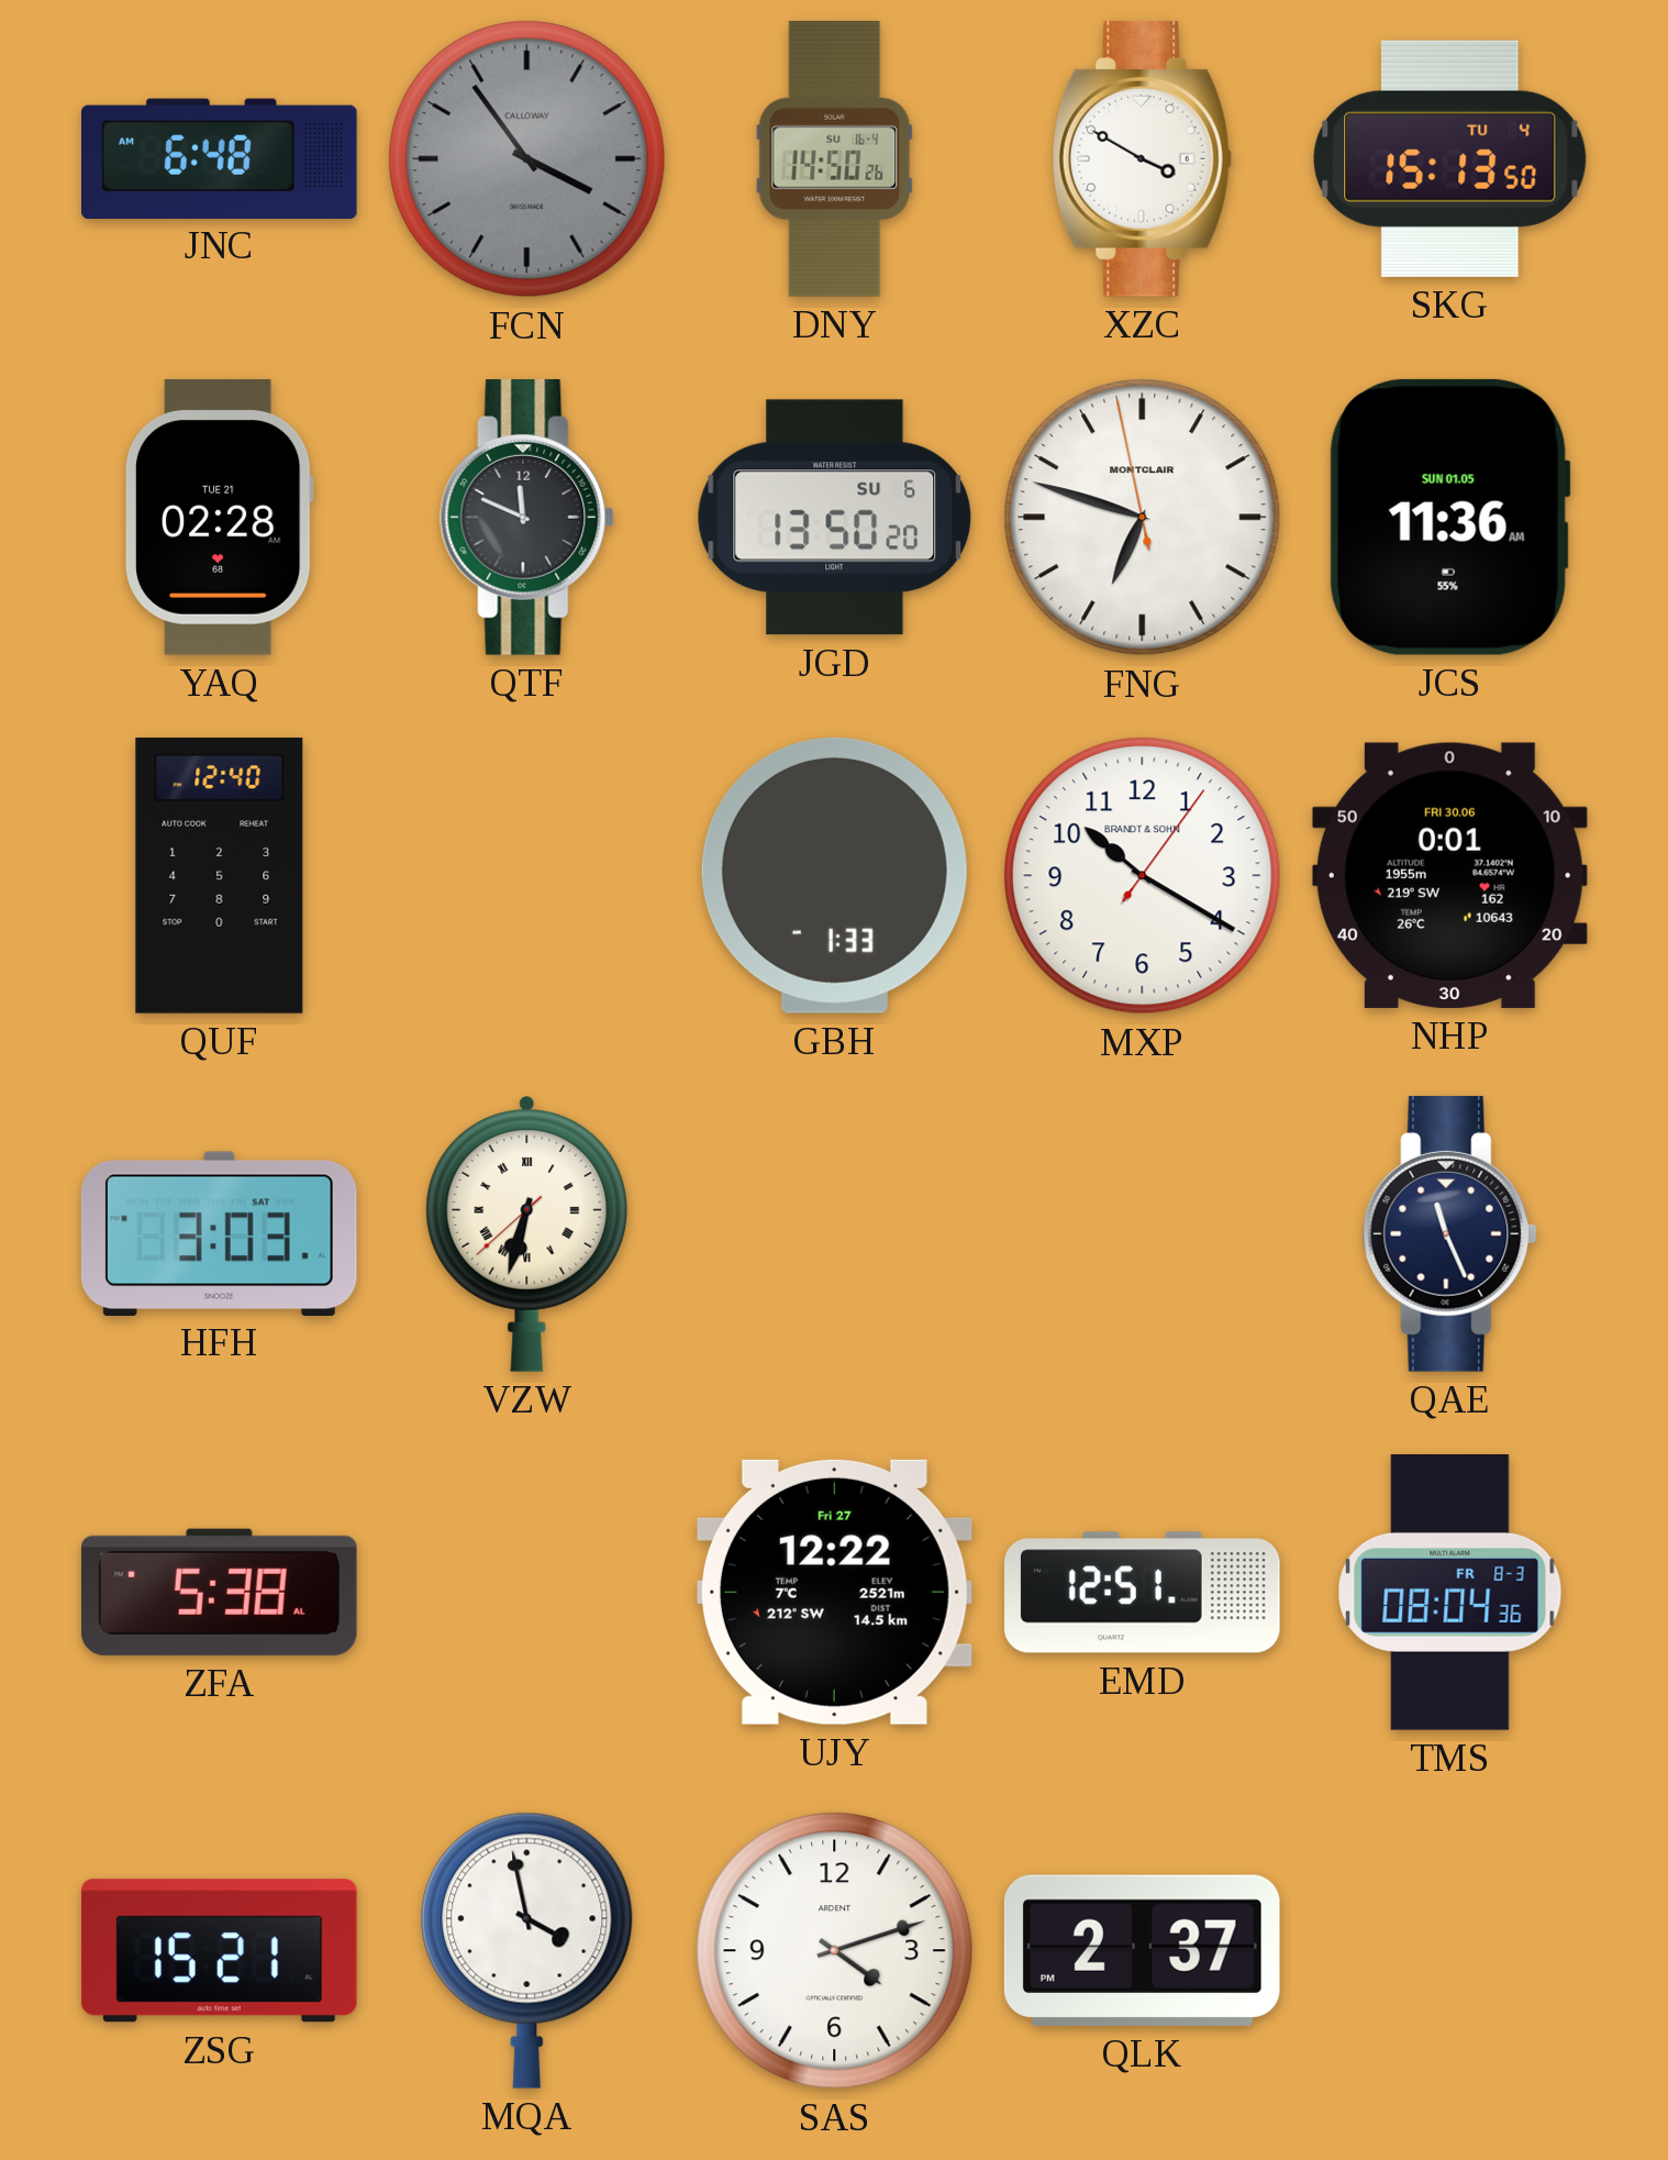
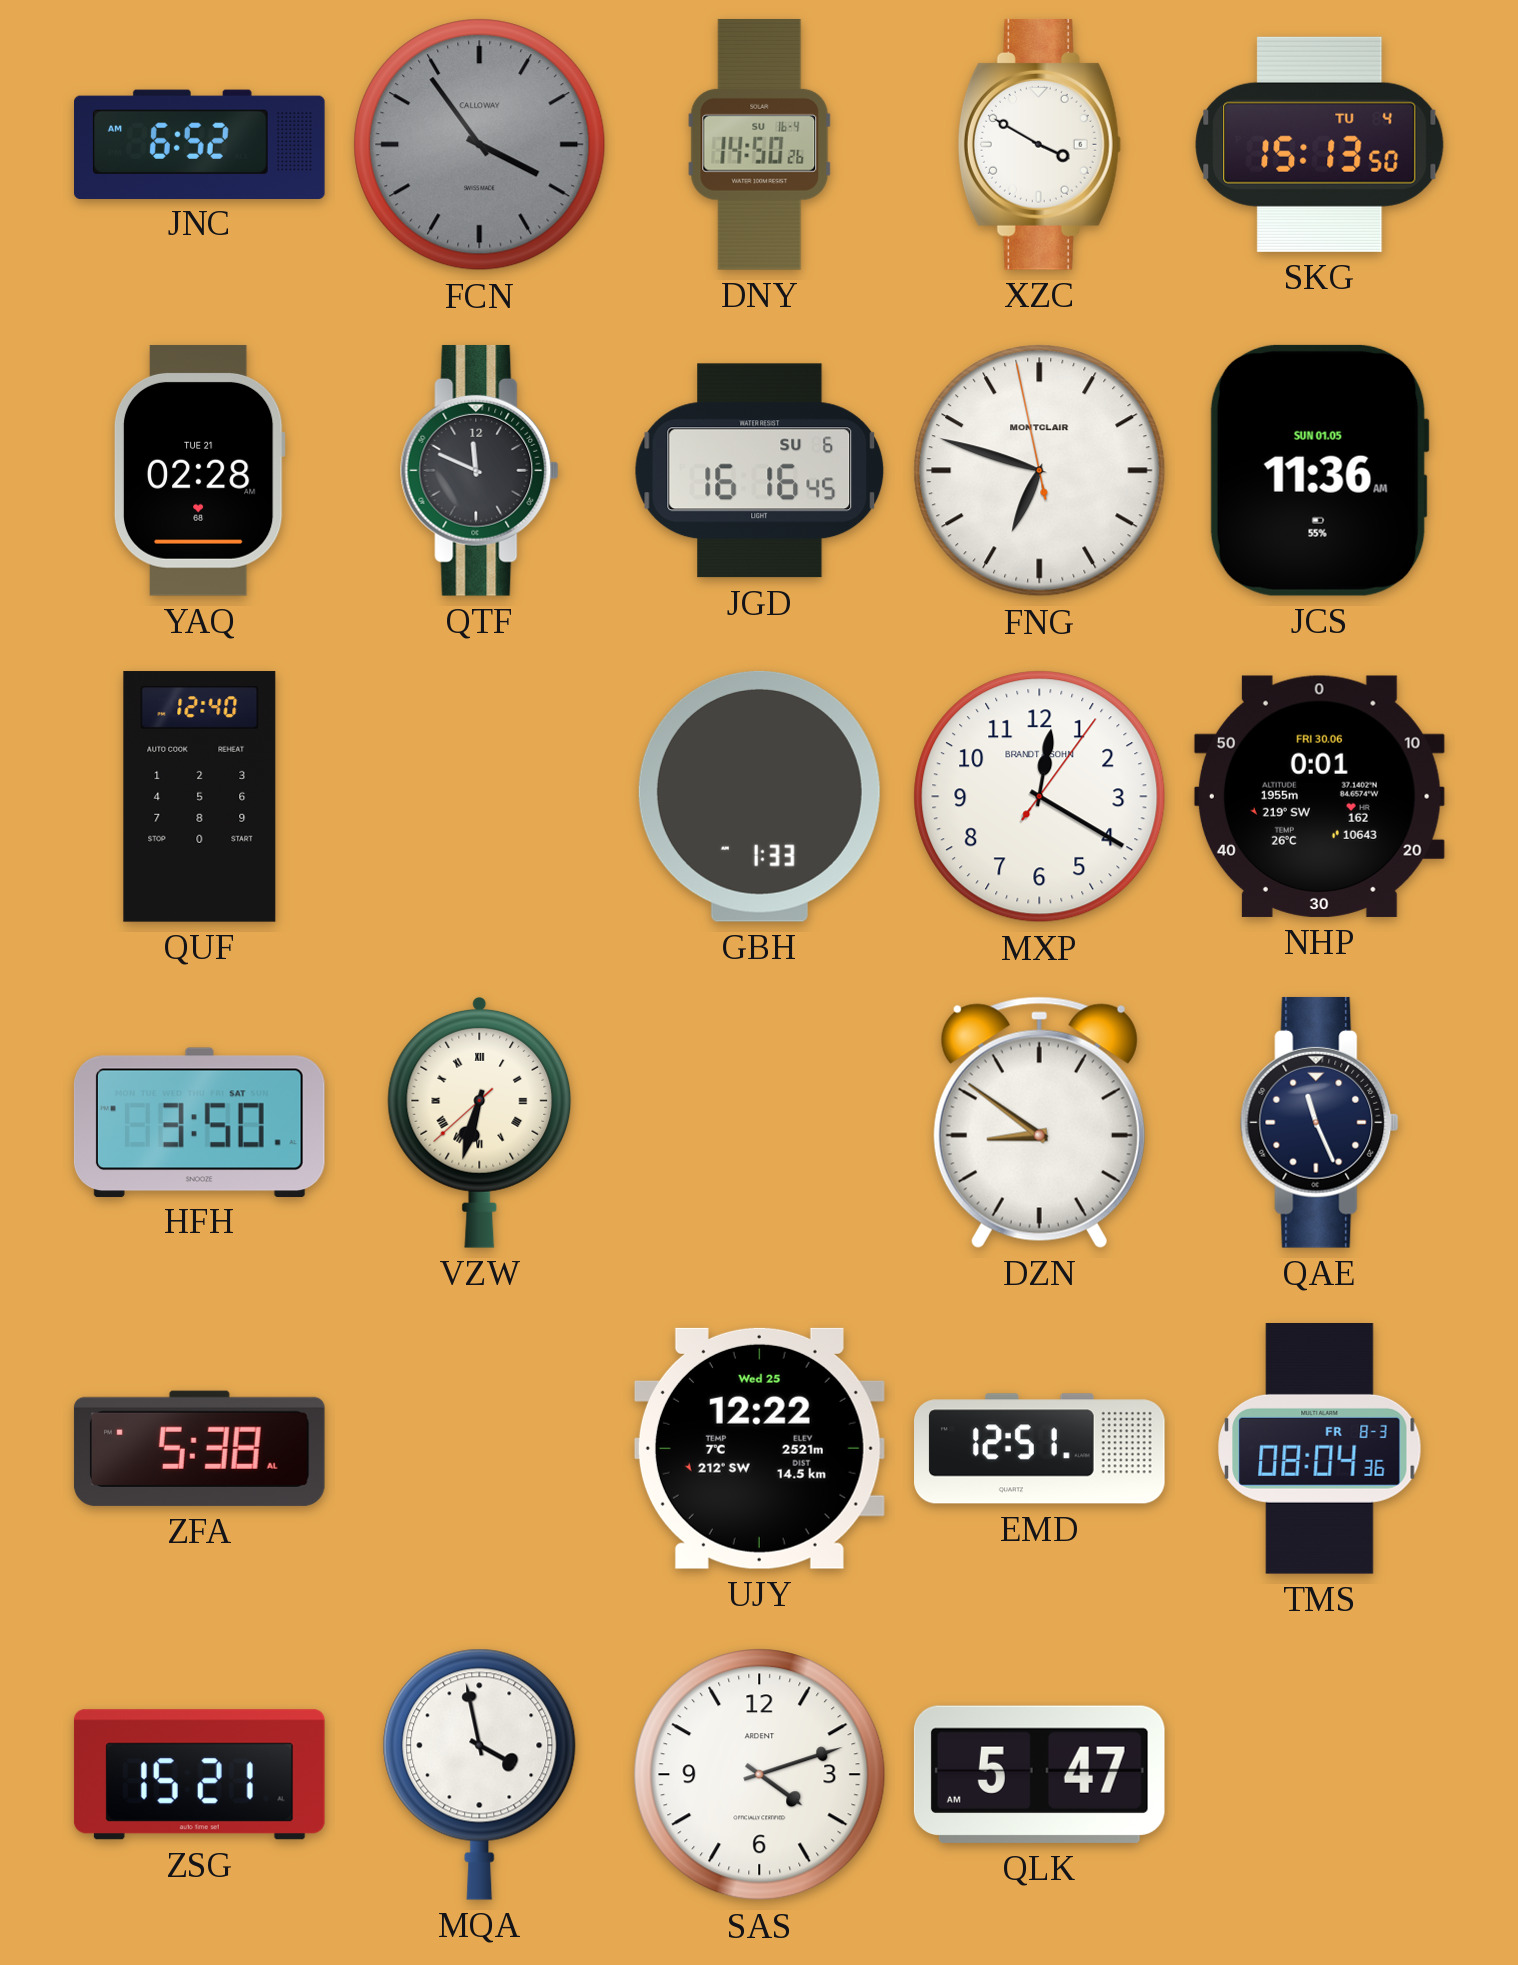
JNC: 6:48 -> 6:52 (200, 144)
JGD: 13:50 -> 16:16 (760, 471)
MXP: 10:20 -> 12:20 (1040, 797)
HFH: 3:03 -> 3:50 (199, 1122)
DZN: none -> 8:51 (1039, 1122)
UJY date: Fri 27 -> Wed 25 (759, 1448)
QLK: 2:37 -> 5:47 (1039, 1774)
